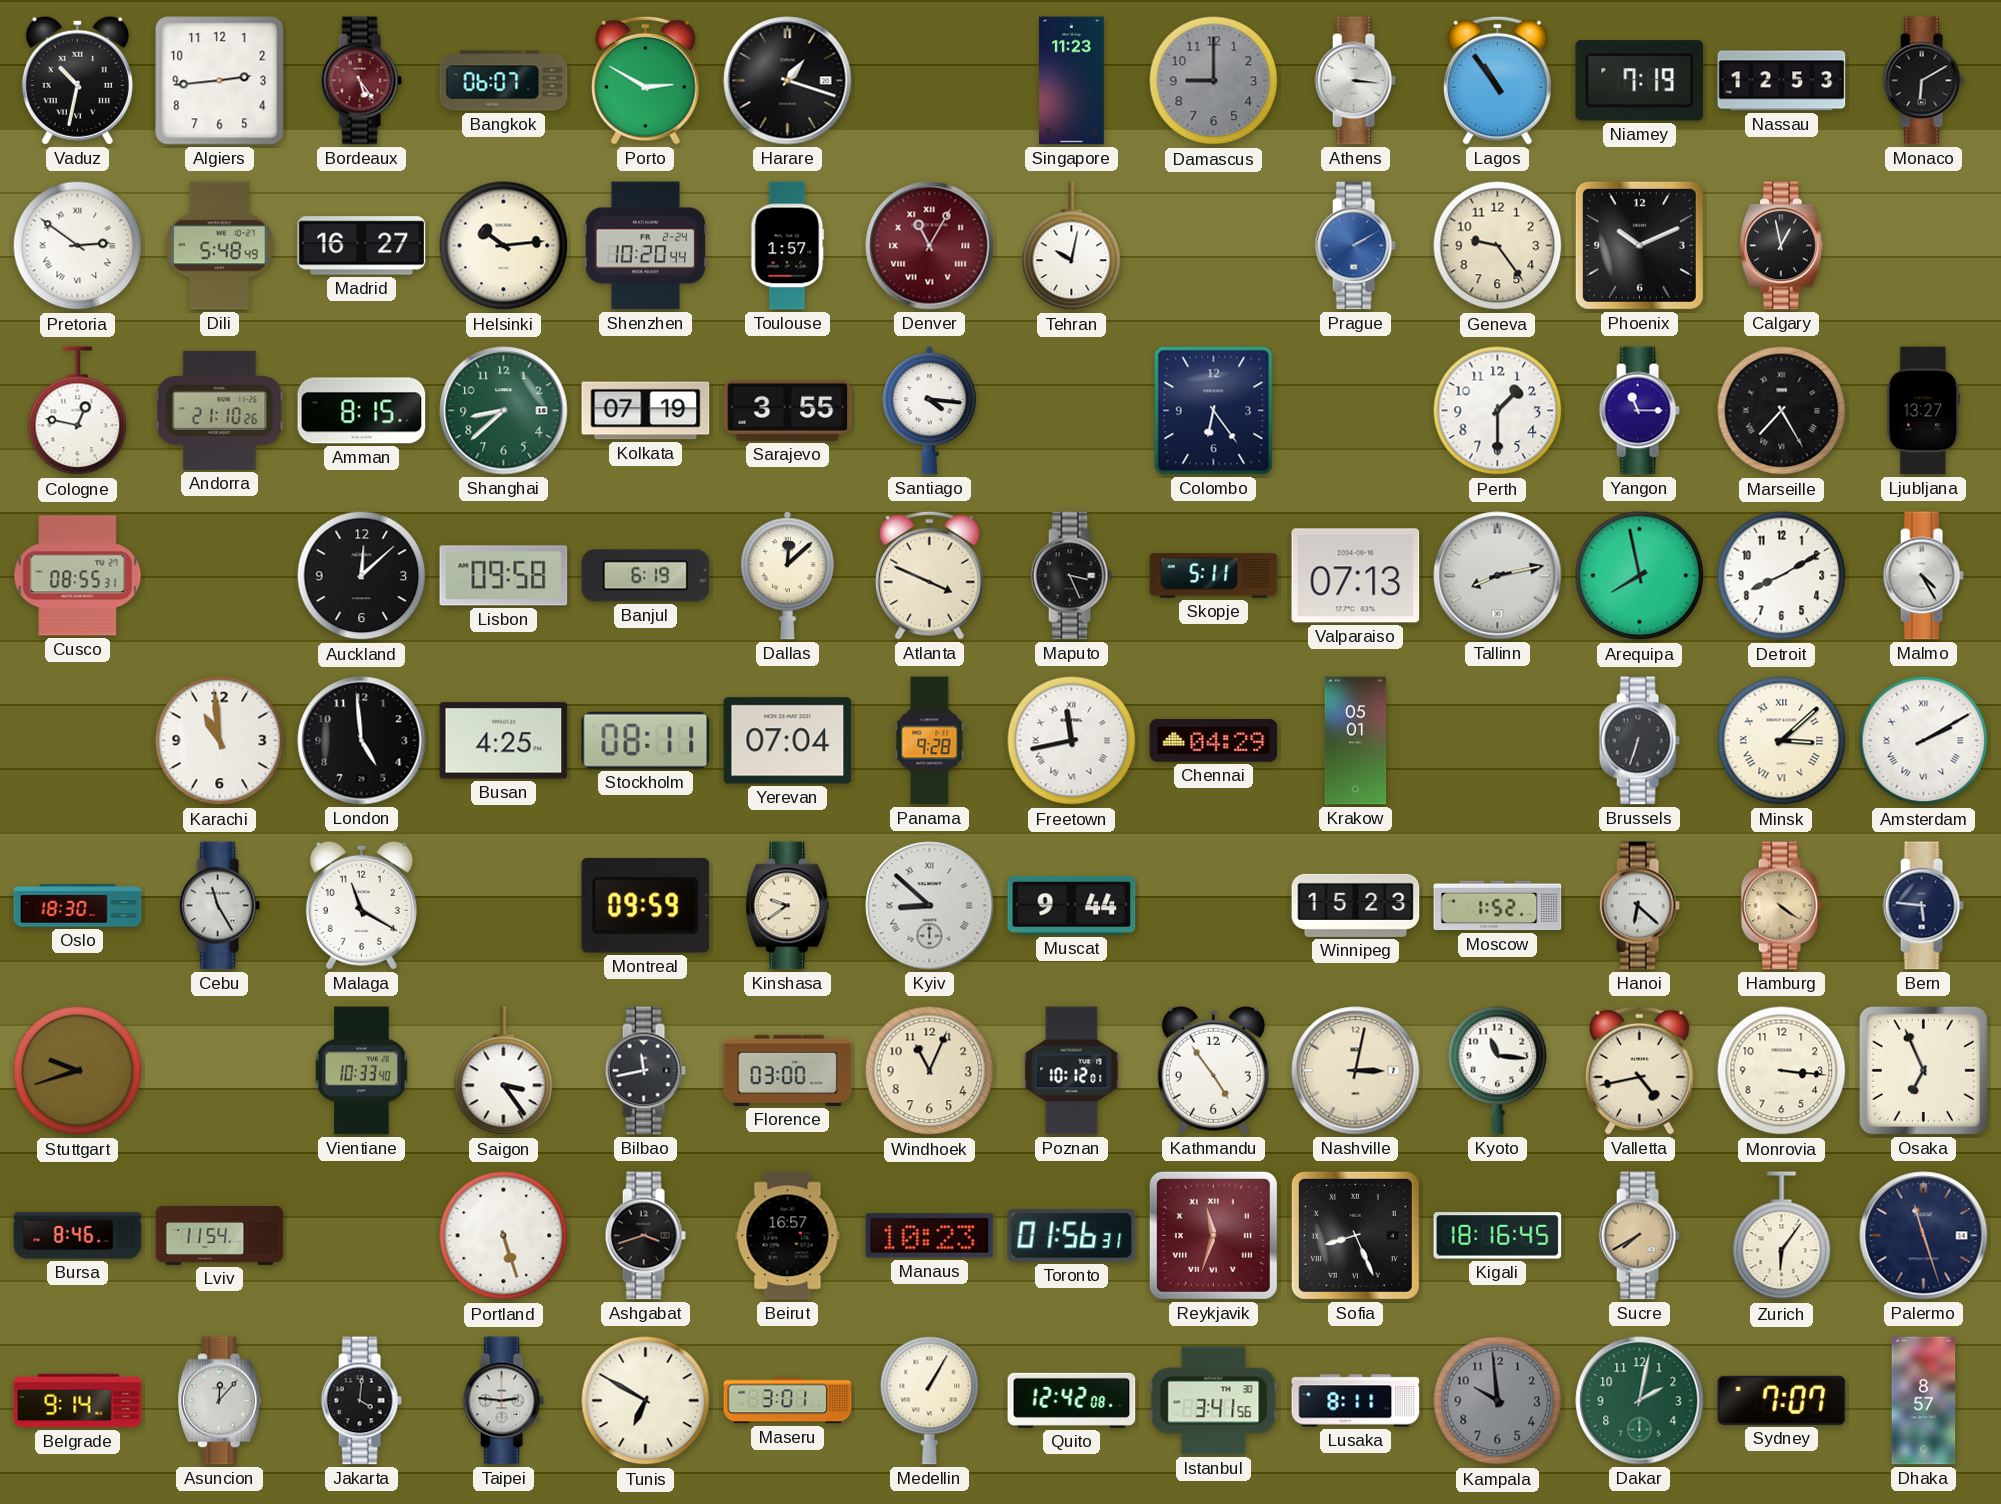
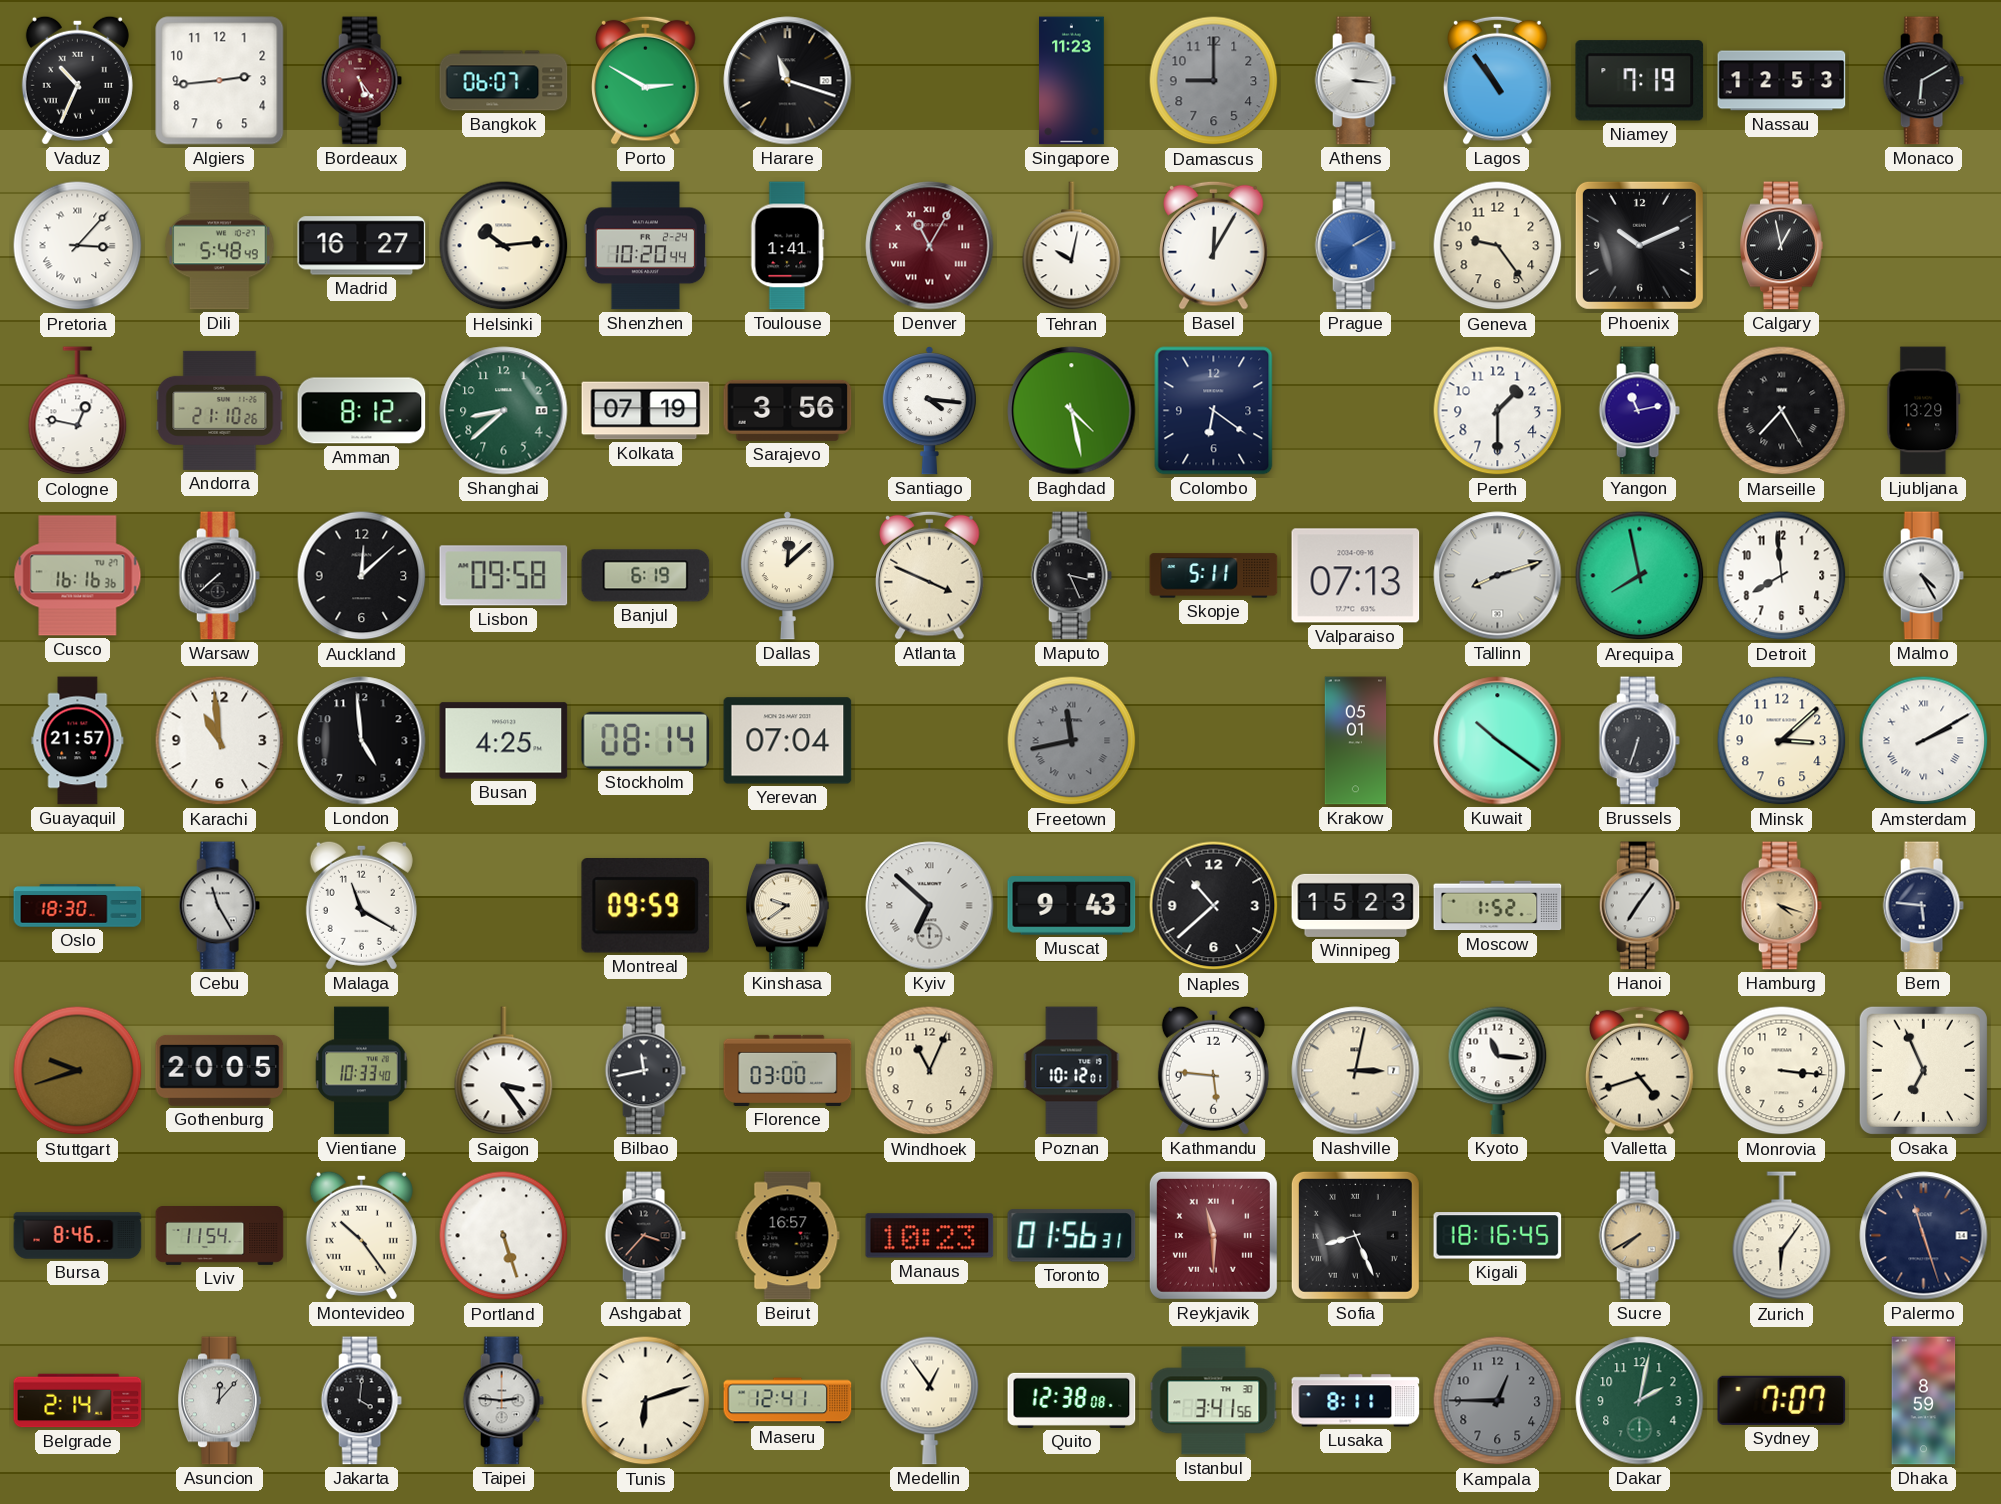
Vaduz: 10:32 -> 10:34 (77, 80)
Harare: 1:18 -> 11:18 (788, 81)
Pretoria: 2:51 -> 3:07 (78, 246)
Toulouse: 1:57 -> 1:41 (788, 246)
Basel: none -> 12:05 (1214, 245)
Amman: 8:15 -> 8:12 (362, 411)
Sarajevo: 3:55 -> 3:56 (788, 410)
Baghdad: none -> 4:28 (1072, 411)
Colombo: 6:24 -> 6:21 (1214, 411)
Yangon: 11:15 -> 11:13 (1639, 411)
Ljubljana: 13:27 -> 13:29 (1924, 411)
Cusco: 08:55 -> 16:16 (78, 576)
Warsaw: none -> 7:38 (219, 576)
Tallinn: 8:13 -> 8:12 (1498, 576)
Detroit: 8:10 -> 7:59 (1782, 576)
Guayaquil: none -> 21:57 (78, 741)
Stockholm: 08:11 -> 08:14 (646, 740)
Panama: 9:28 -> none (930, 741)
Freetown dial: white -> grey (1072, 741)
Chennai: 04:29 -> none (1214, 741)
Kuwait: none -> 10:21 (1498, 741)
Minsk numerals: Roman -> Arabic (1782, 741)
Kyiv: 8:52 -> 6:52 (930, 906)
Muscat: 9:44 -> 9:43 (1072, 906)
Naples: none -> 10:38 (1214, 906)
Hanoi: 6:22 -> 7:06 (1639, 906)
Hamburg: 4:21 -> 4:18 (1781, 906)
Gothenburg: none -> 20:05 (220, 1070)
Kathmandu: 4:54 -> 5:46 (1213, 1070)
Valletta: 4:43 -> 4:42 (1640, 1070)
Montevideo: none -> 10:24 (361, 1235)
Ashgabat: 3:42 -> 3:37 (645, 1236)
Reykjavik: 11:33 -> 11:30 (1213, 1235)
Belgrade: 9:14 -> 2:14 (78, 1401)
Tunis: 6:50 -> 6:12 (646, 1401)
Maseru: 3:01 -> 12:41 (788, 1401)
Medellin: 1:05 -> 12:54 (930, 1400)
Quito: 12:42 -> 12:38 (1072, 1400)
Kampala: 9:59 -> 12:45 (1498, 1401)
Dhaka: 8:57 -> 8:59 (1924, 1401)
